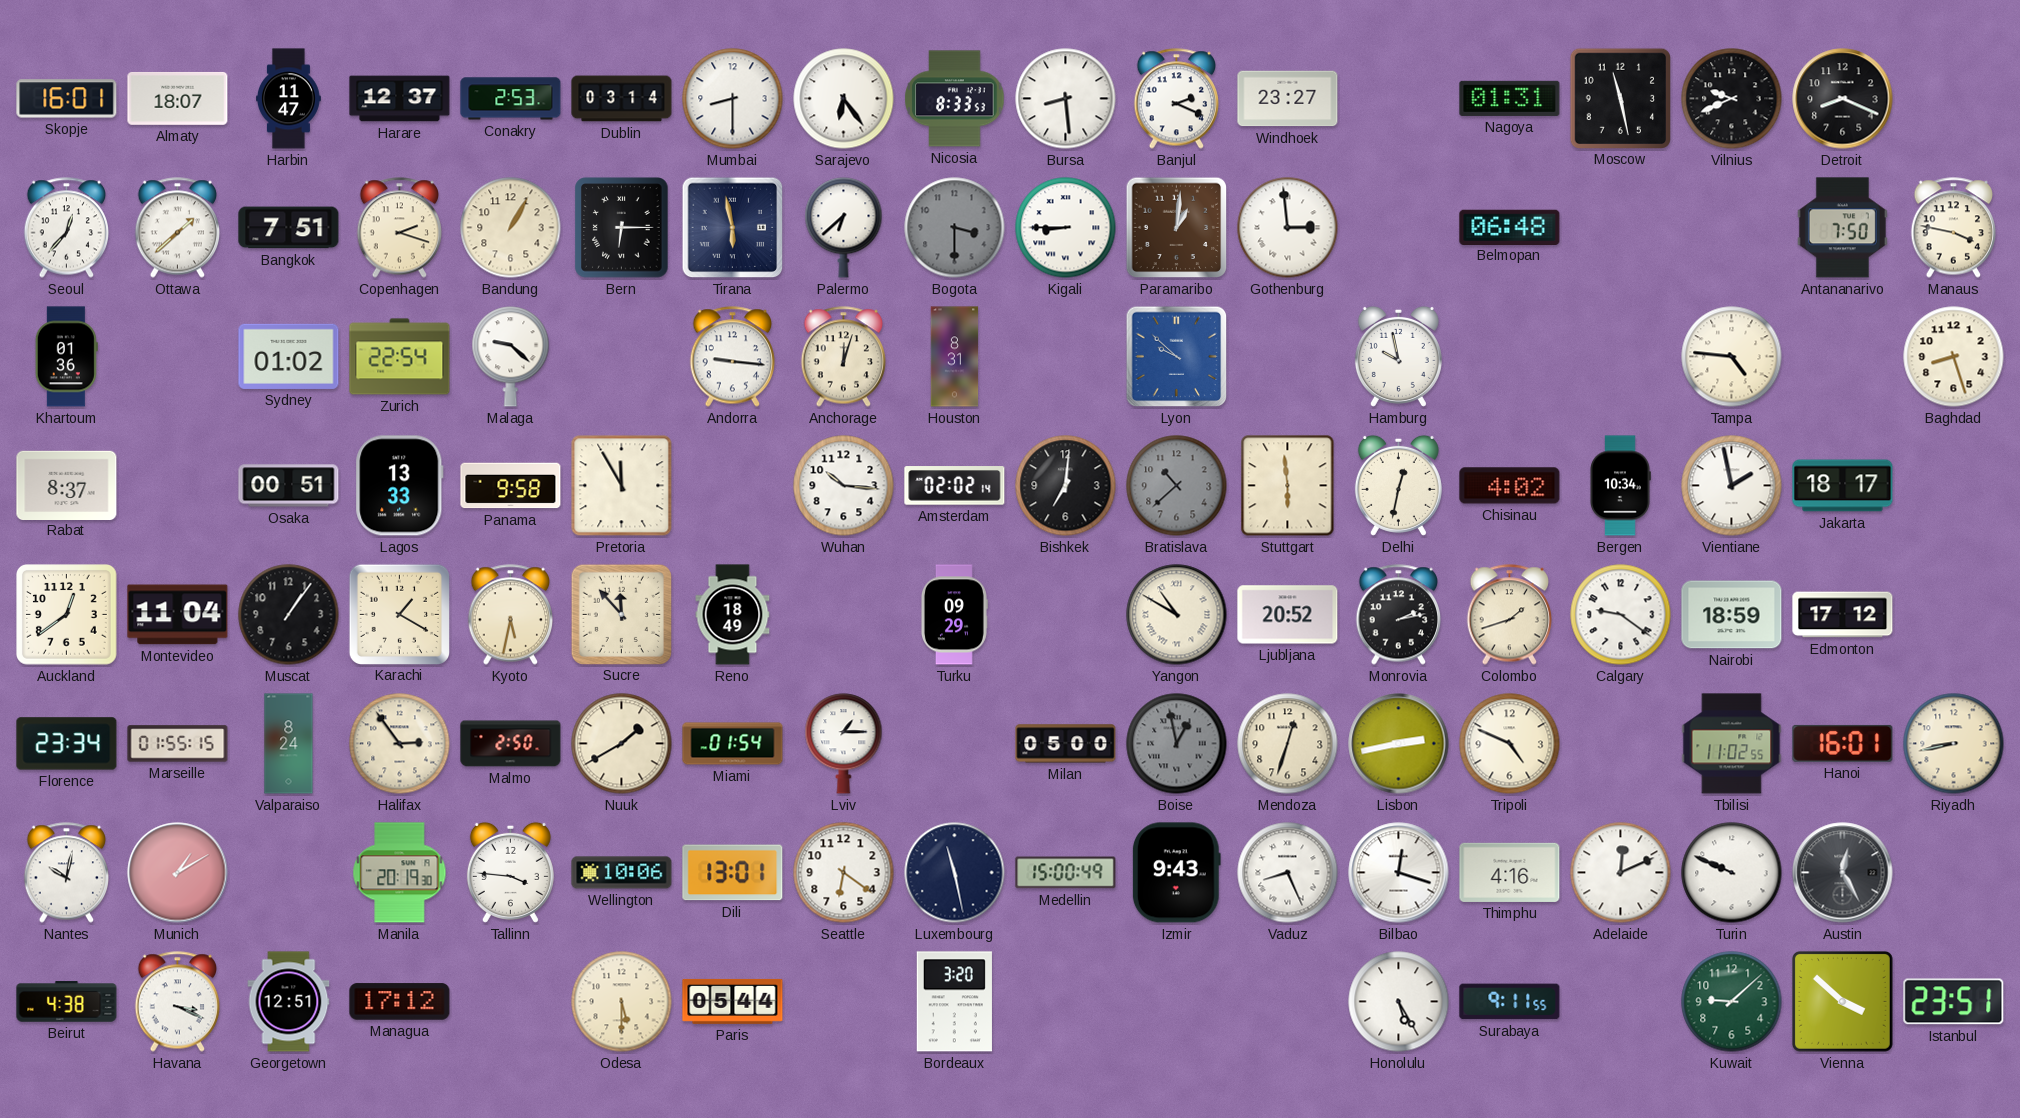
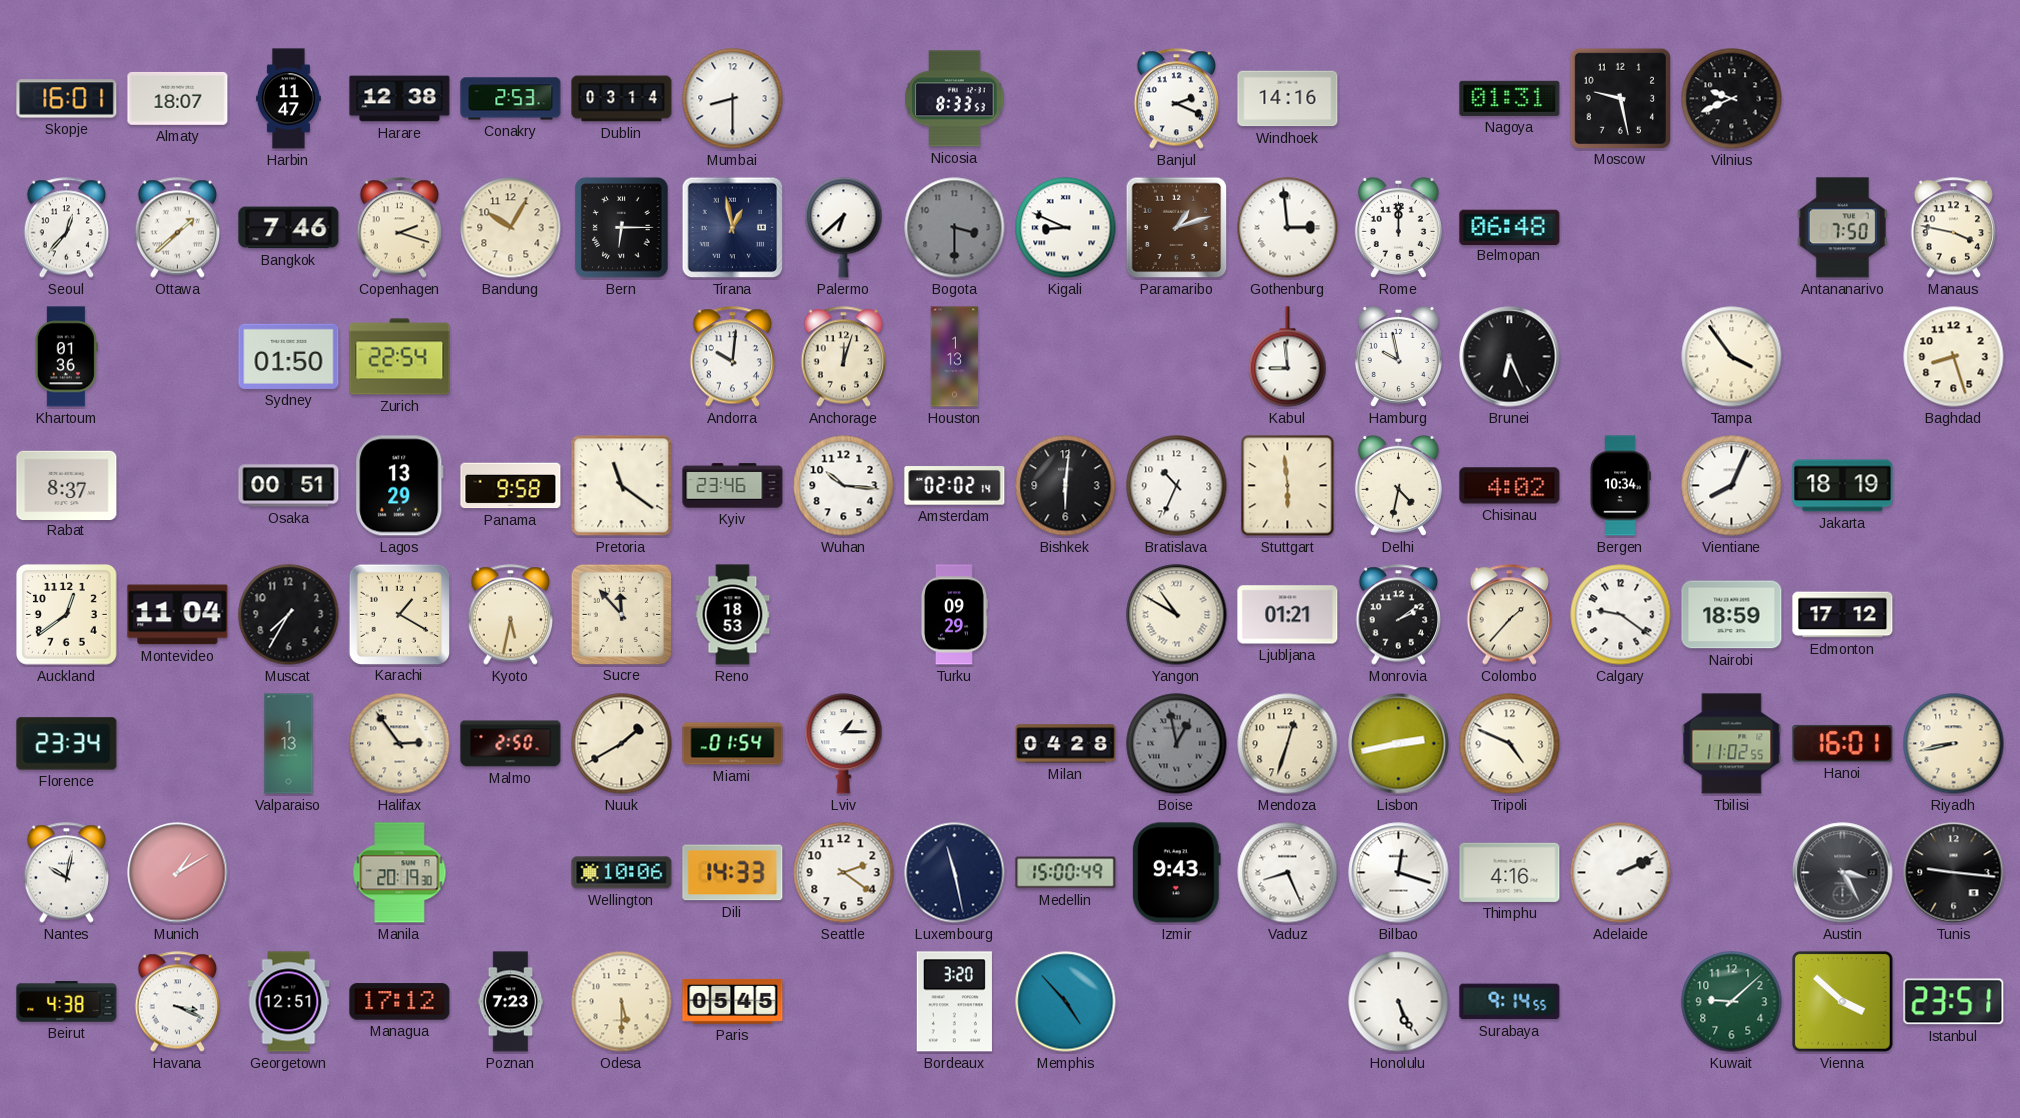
Harare: 12:37 -> 12:38 (400, 99)
Sarajevo: 6:24 -> none (844, 99)
Bursa: 8:29 -> none (1066, 99)
Windhoek: 23:27 -> 14:16 (1288, 99)
Moscow: 11:28 -> 9:28 (1620, 98)
Detroit: 8:19 -> none (1843, 99)
Bangkok: 7:51 -> 7:46 (289, 228)
Bandung: 1:05 -> 10:05 (511, 228)
Tirana: 5:58 -> 12:58 (733, 228)
Kigali: 8:45 -> 8:49 (1066, 228)
Paramaribo: 1:01 -> 1:12 (1177, 228)
Rome: none -> 12:00 (1398, 227)
Sydney: 01:02 -> 01:50 (289, 356)
Malaga: 9:22 -> none (511, 357)
Andorra: 9:16 -> 10:01 (732, 357)
Houston: 8:31 -> 1:13 (955, 357)
Lyon: 9:52 -> none (1177, 357)
Kabul: none -> 8:59 (1288, 357)
Brunei: none -> 6:26 (1510, 357)
Tampa: 4:46 -> 3:54 (1732, 357)
Lagos: 13:33 -> 13:29 (400, 486)
Pretoria: 11:55 -> 11:21 (622, 486)
Kyiv: none -> 23:46 (733, 486)
Bishkek: 7:01 -> 6:01 (1066, 486)
Bratislava: 10:38 -> 10:34 (1177, 486)
Bratislava dial: grey -> white (1177, 486)
Delhi: 12:32 -> 4:32 (1398, 485)
Vientiane: 1:58 -> 8:04 (1732, 486)
Jakarta: 18:17 -> 18:19 (1843, 486)
Muscat: 1:06 -> 7:35 (289, 615)
Reno: 18:49 -> 18:53 (733, 615)
Ljubljana: 20:52 -> 01:21 (1288, 615)
Monrovia: 2:13 -> 2:09 (1398, 615)
Colombo: 1:42 -> 1:37 (1509, 615)
Marseille: 01:55 -> none (178, 744)
Valparaiso: 8:24 -> 1:13 (289, 744)
Milan: 05:00 -> 04:28 (1066, 744)
Tallinn: 3:46 -> none (510, 872)
Dili: 13:01 -> 14:33 (733, 873)
Seattle: 6:21 -> 2:21 (844, 873)
Adelaide: 12:11 -> 2:11 (1621, 873)
Turin: 9:49 -> none (1732, 873)
Austin: 12:25 -> 3:25 (1843, 873)
Tunis: none -> 9:16 (1954, 873)
Poznan: none -> 7:23 (511, 1002)
Paris: 05:44 -> 05:45 (733, 1001)
Memphis: none -> 4:53 (1066, 1002)
Honolulu: 5:25 -> 5:26 (1399, 1002)
Surabaya: 9:11 -> 9:14 (1510, 1002)
